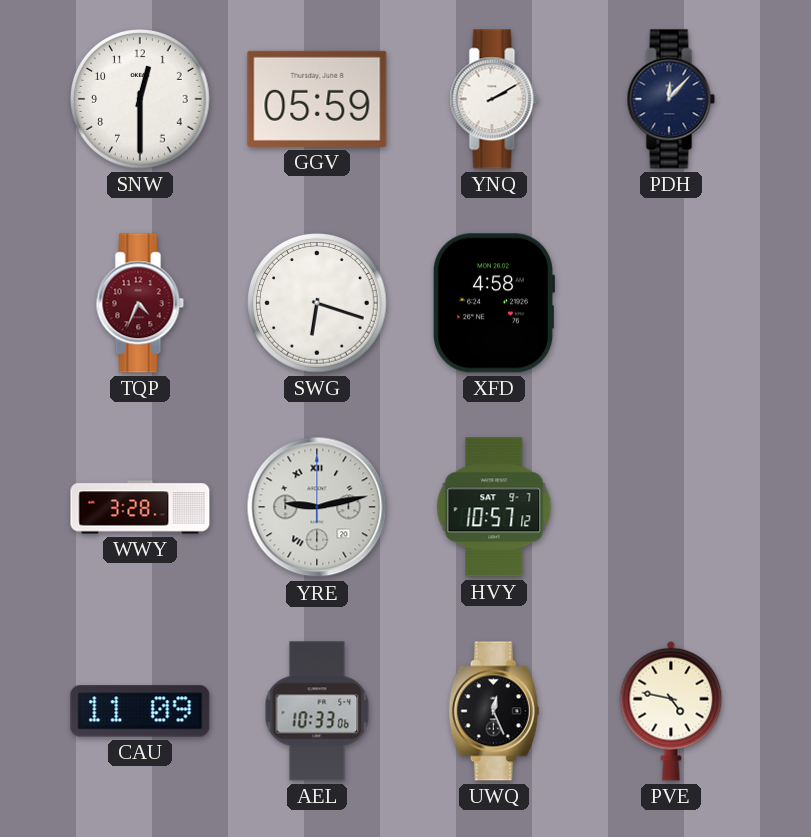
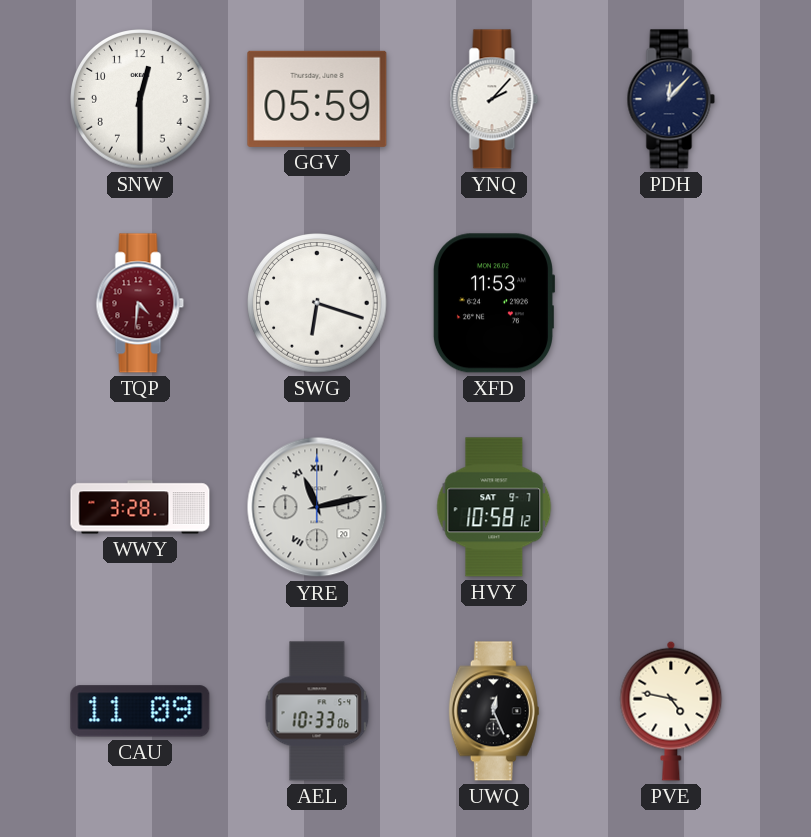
YNQ: 2:10 -> 2:07 (494, 99)
TQP: 4:34 -> 4:31 (140, 303)
XFD: 4:58 -> 11:53 (493, 303)
YRE: 9:13 -> 11:13 (317, 507)
HVY: 10:57 -> 10:58 (494, 507)
